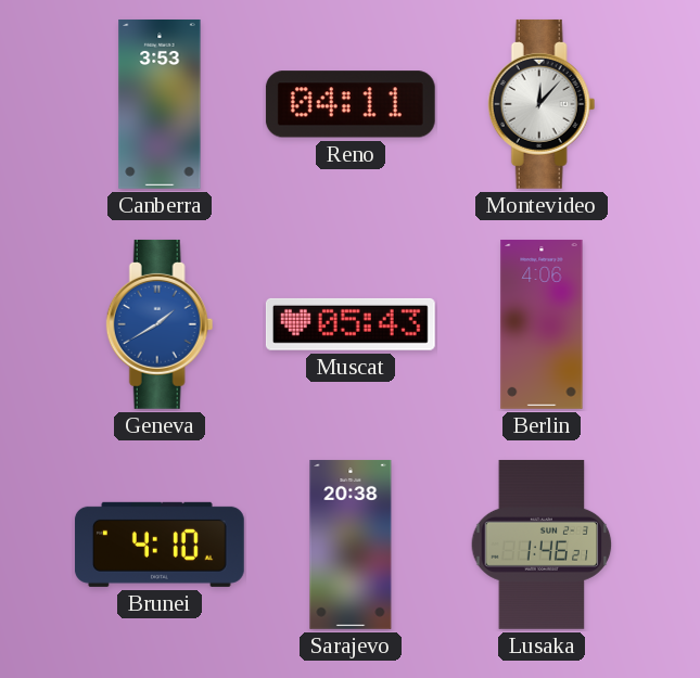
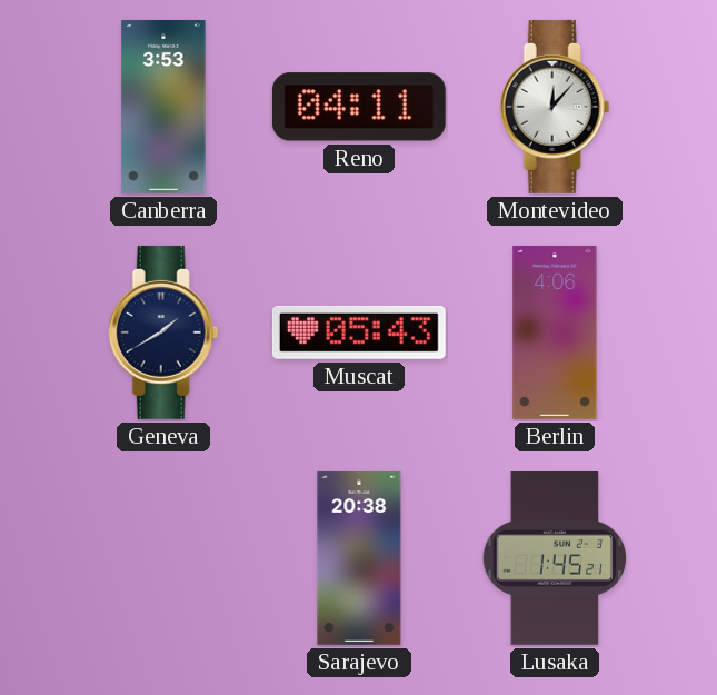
Geneva dial: blue -> navy (163, 332)
Brunei: 4:10 -> none (160, 545)
Lusaka: 1:46 -> 1:45 (555, 558)
